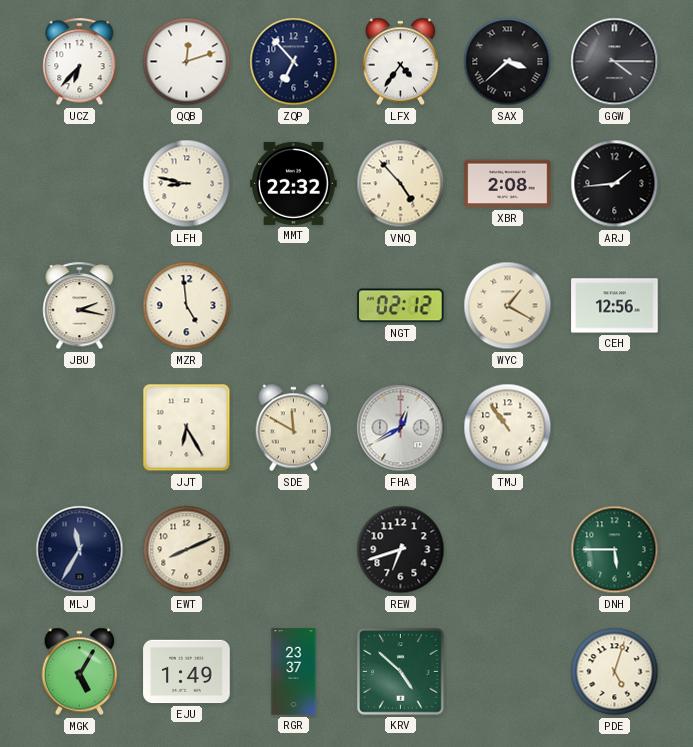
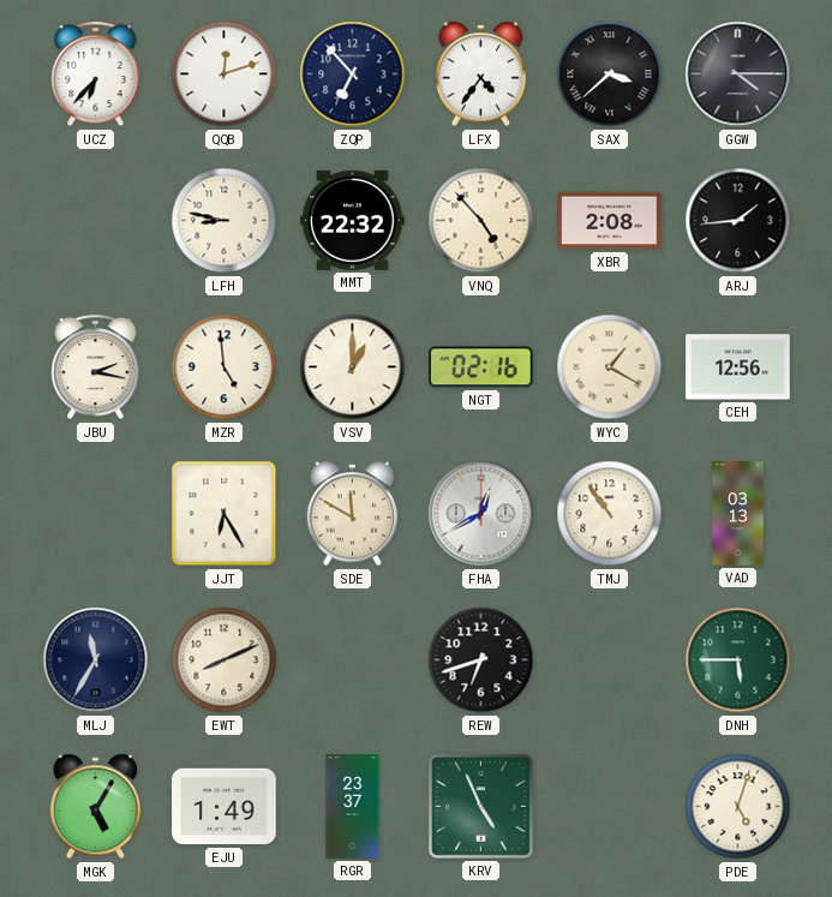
VSV: none -> 1:00 (353, 367)
NGT: 02:12 -> 02:16 (481, 367)
VAD: none -> 03:13 (738, 514)
KRV: 4:52 -> 4:56 (481, 807)
